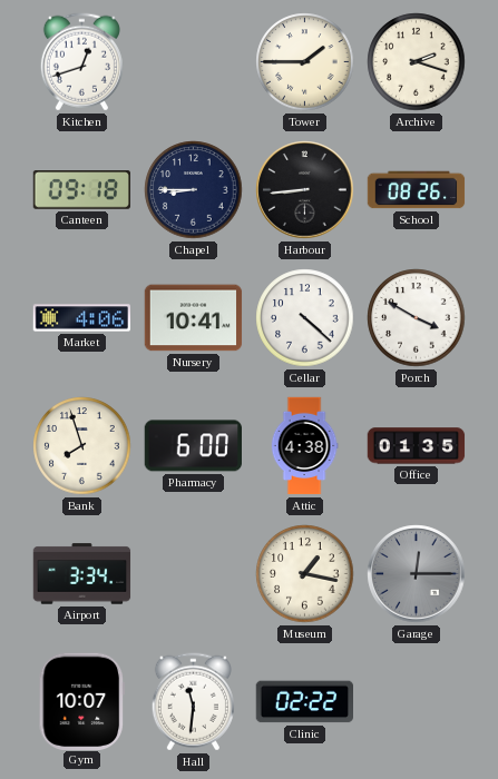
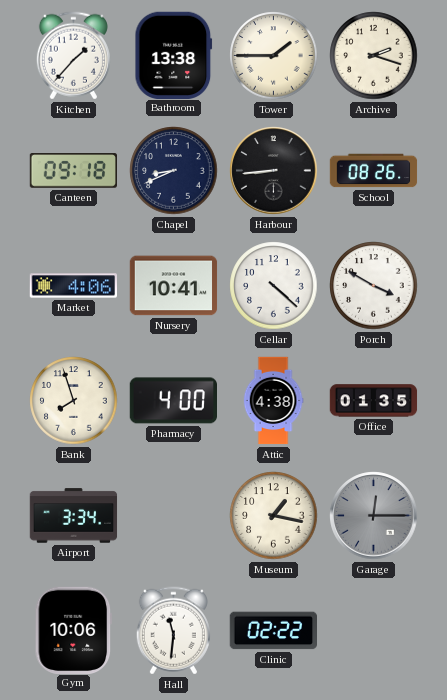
Kitchen: 12:42 -> 1:37 (73, 56)
Bathroom: none -> 13:38 (174, 55)
Chapel: 8:45 -> 8:41 (174, 171)
Pharmacy: 6:00 -> 4:00 (173, 401)
Gym: 10:07 -> 10:06 (73, 630)
